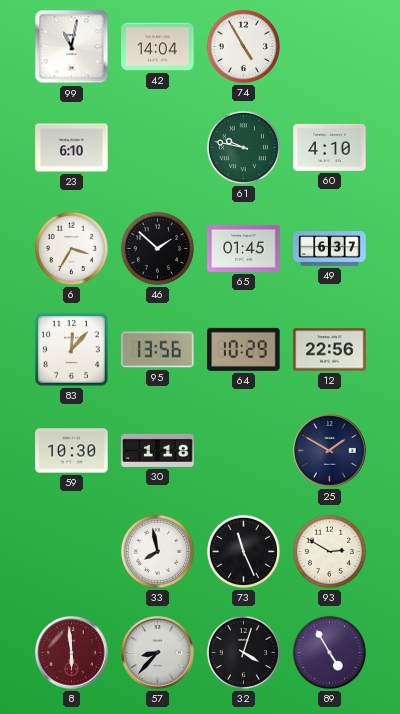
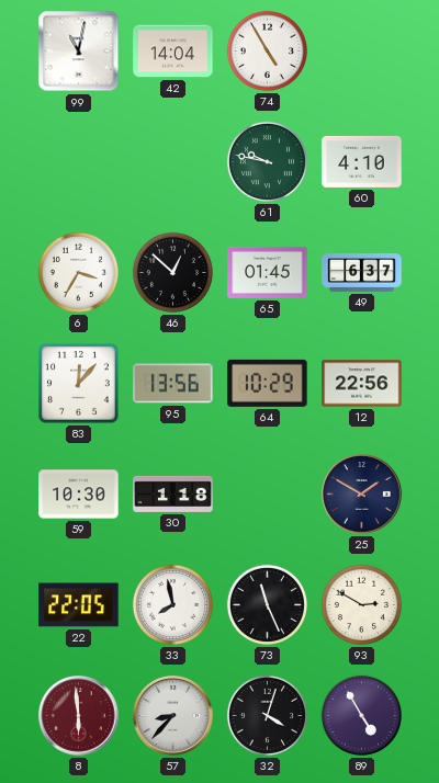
23: 6:10 -> none (72, 148)
46: 1:52 -> 12:52 (172, 272)
22: none -> 22:05 (79, 605)
